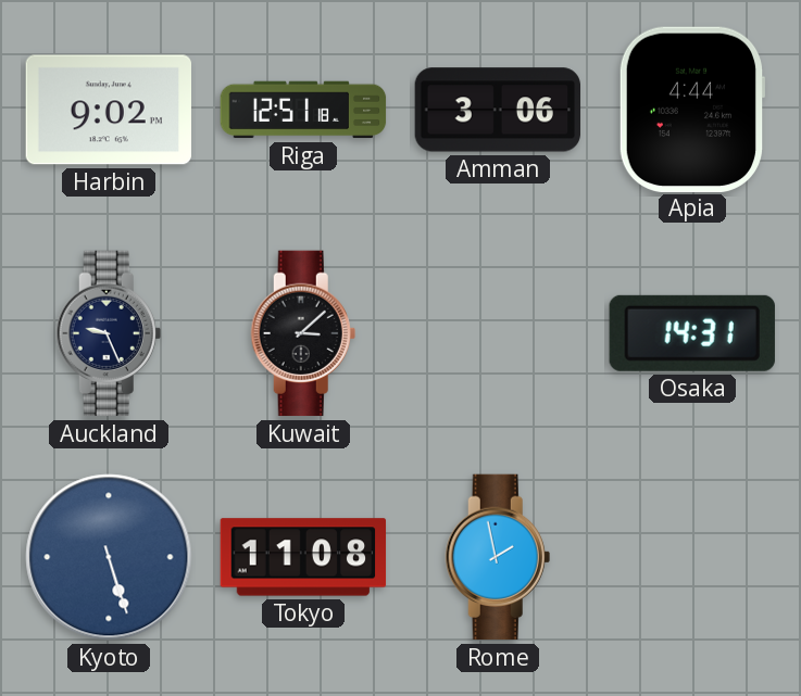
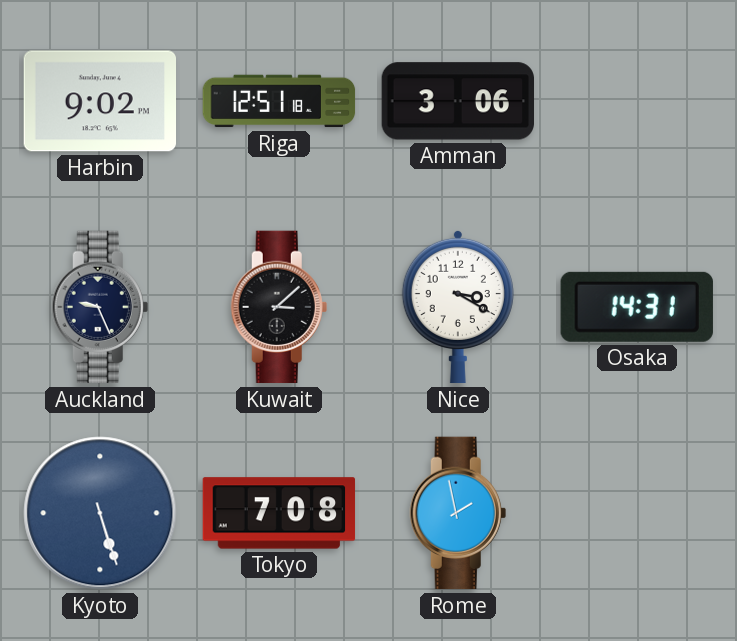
Apia: 4:44 -> none (692, 109)
Nice: none -> 3:20 (458, 307)
Tokyo: 11:08 -> 7:08 (279, 513)
